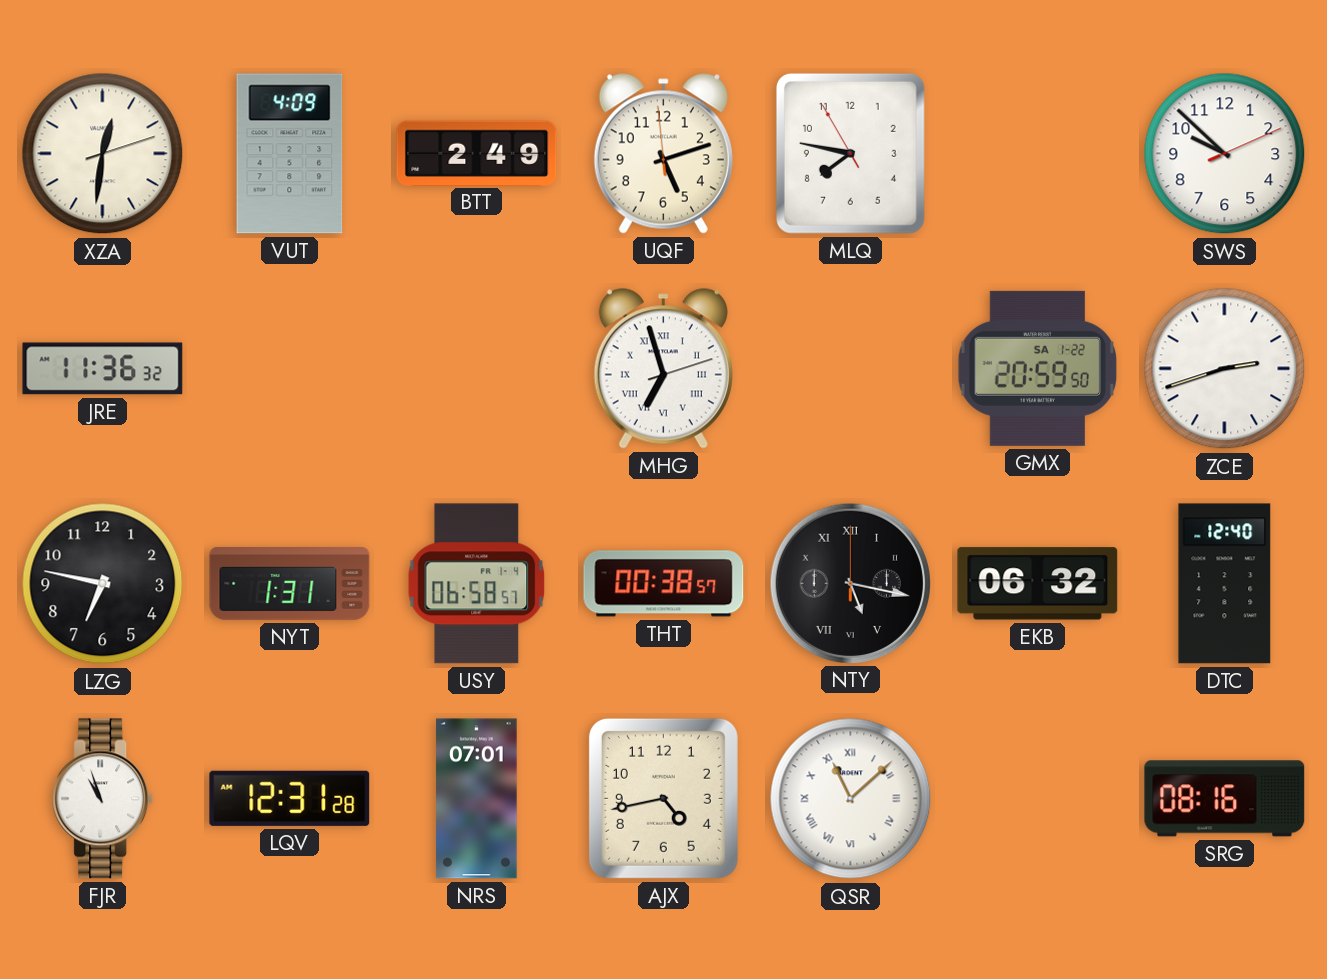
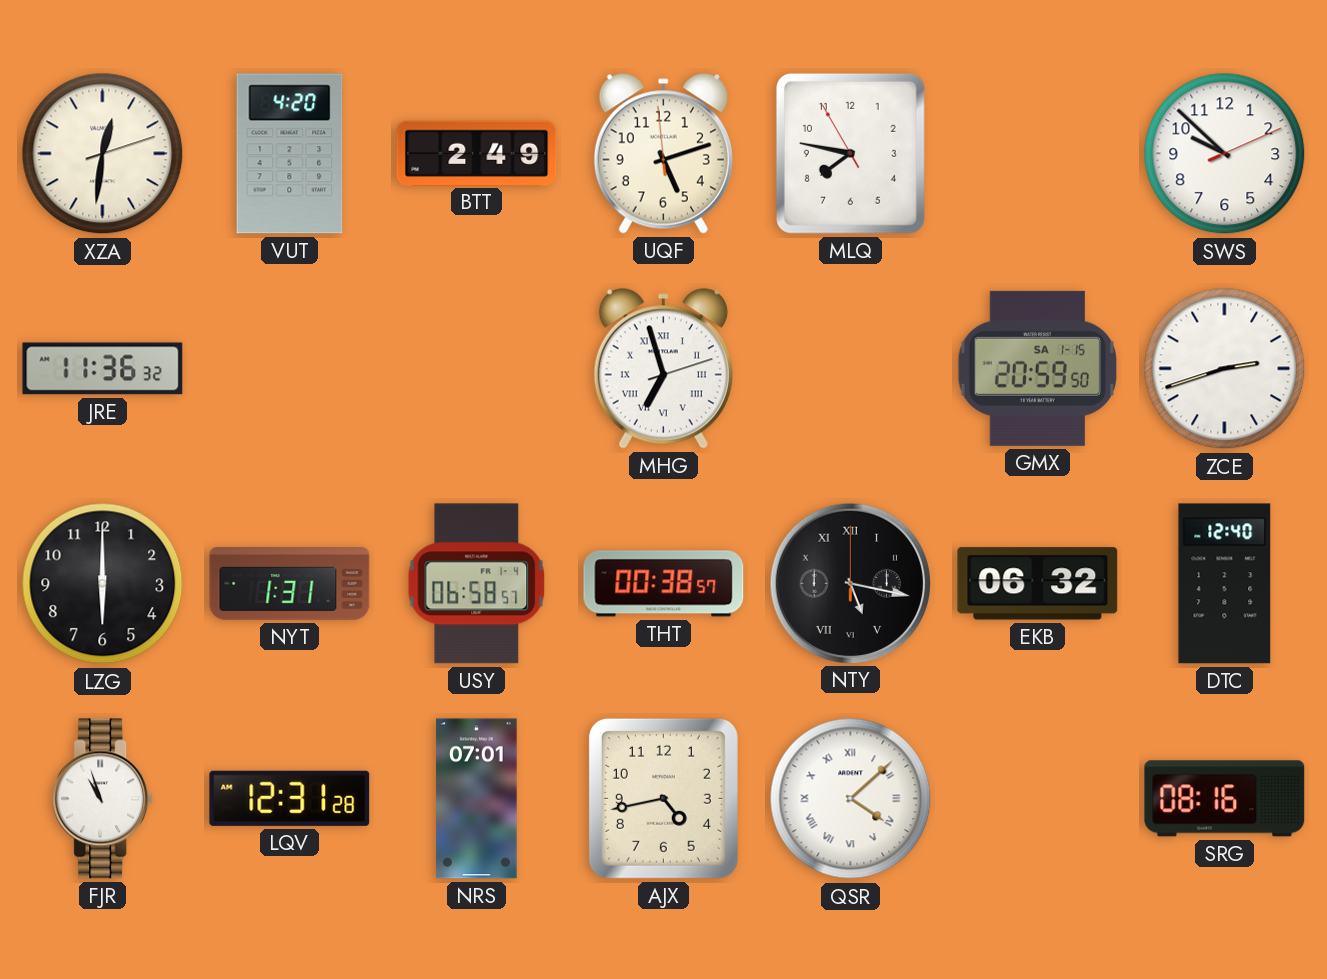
VUT: 4:09 -> 4:20 (290, 154)
GMX date: SA 1-22 -> SA 1-15 (1037, 368)
LZG: 6:47 -> 6:00 (103, 584)
QSR: 11:08 -> 4:08 (851, 799)
